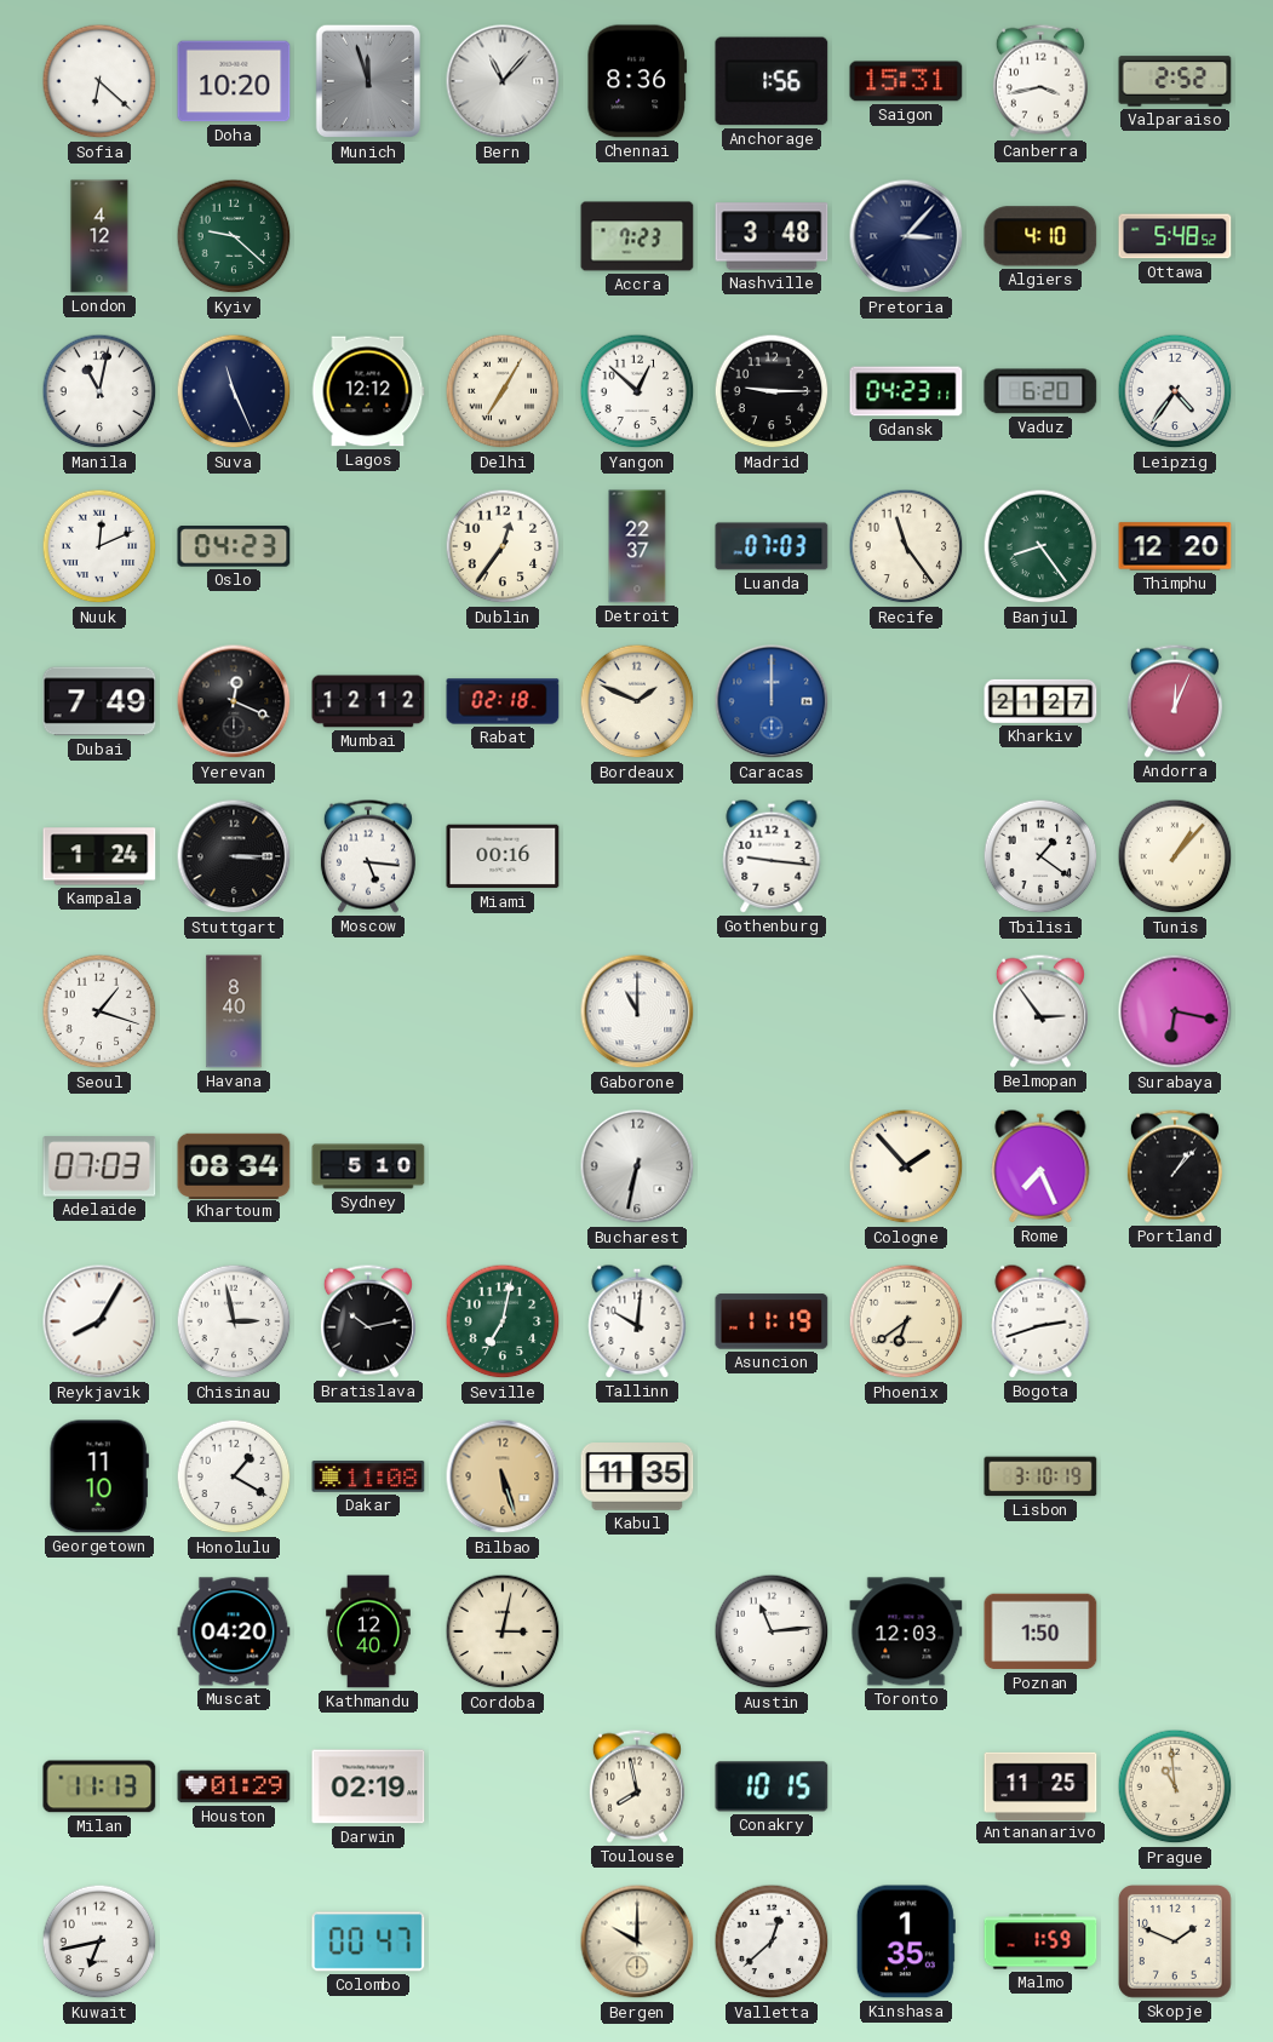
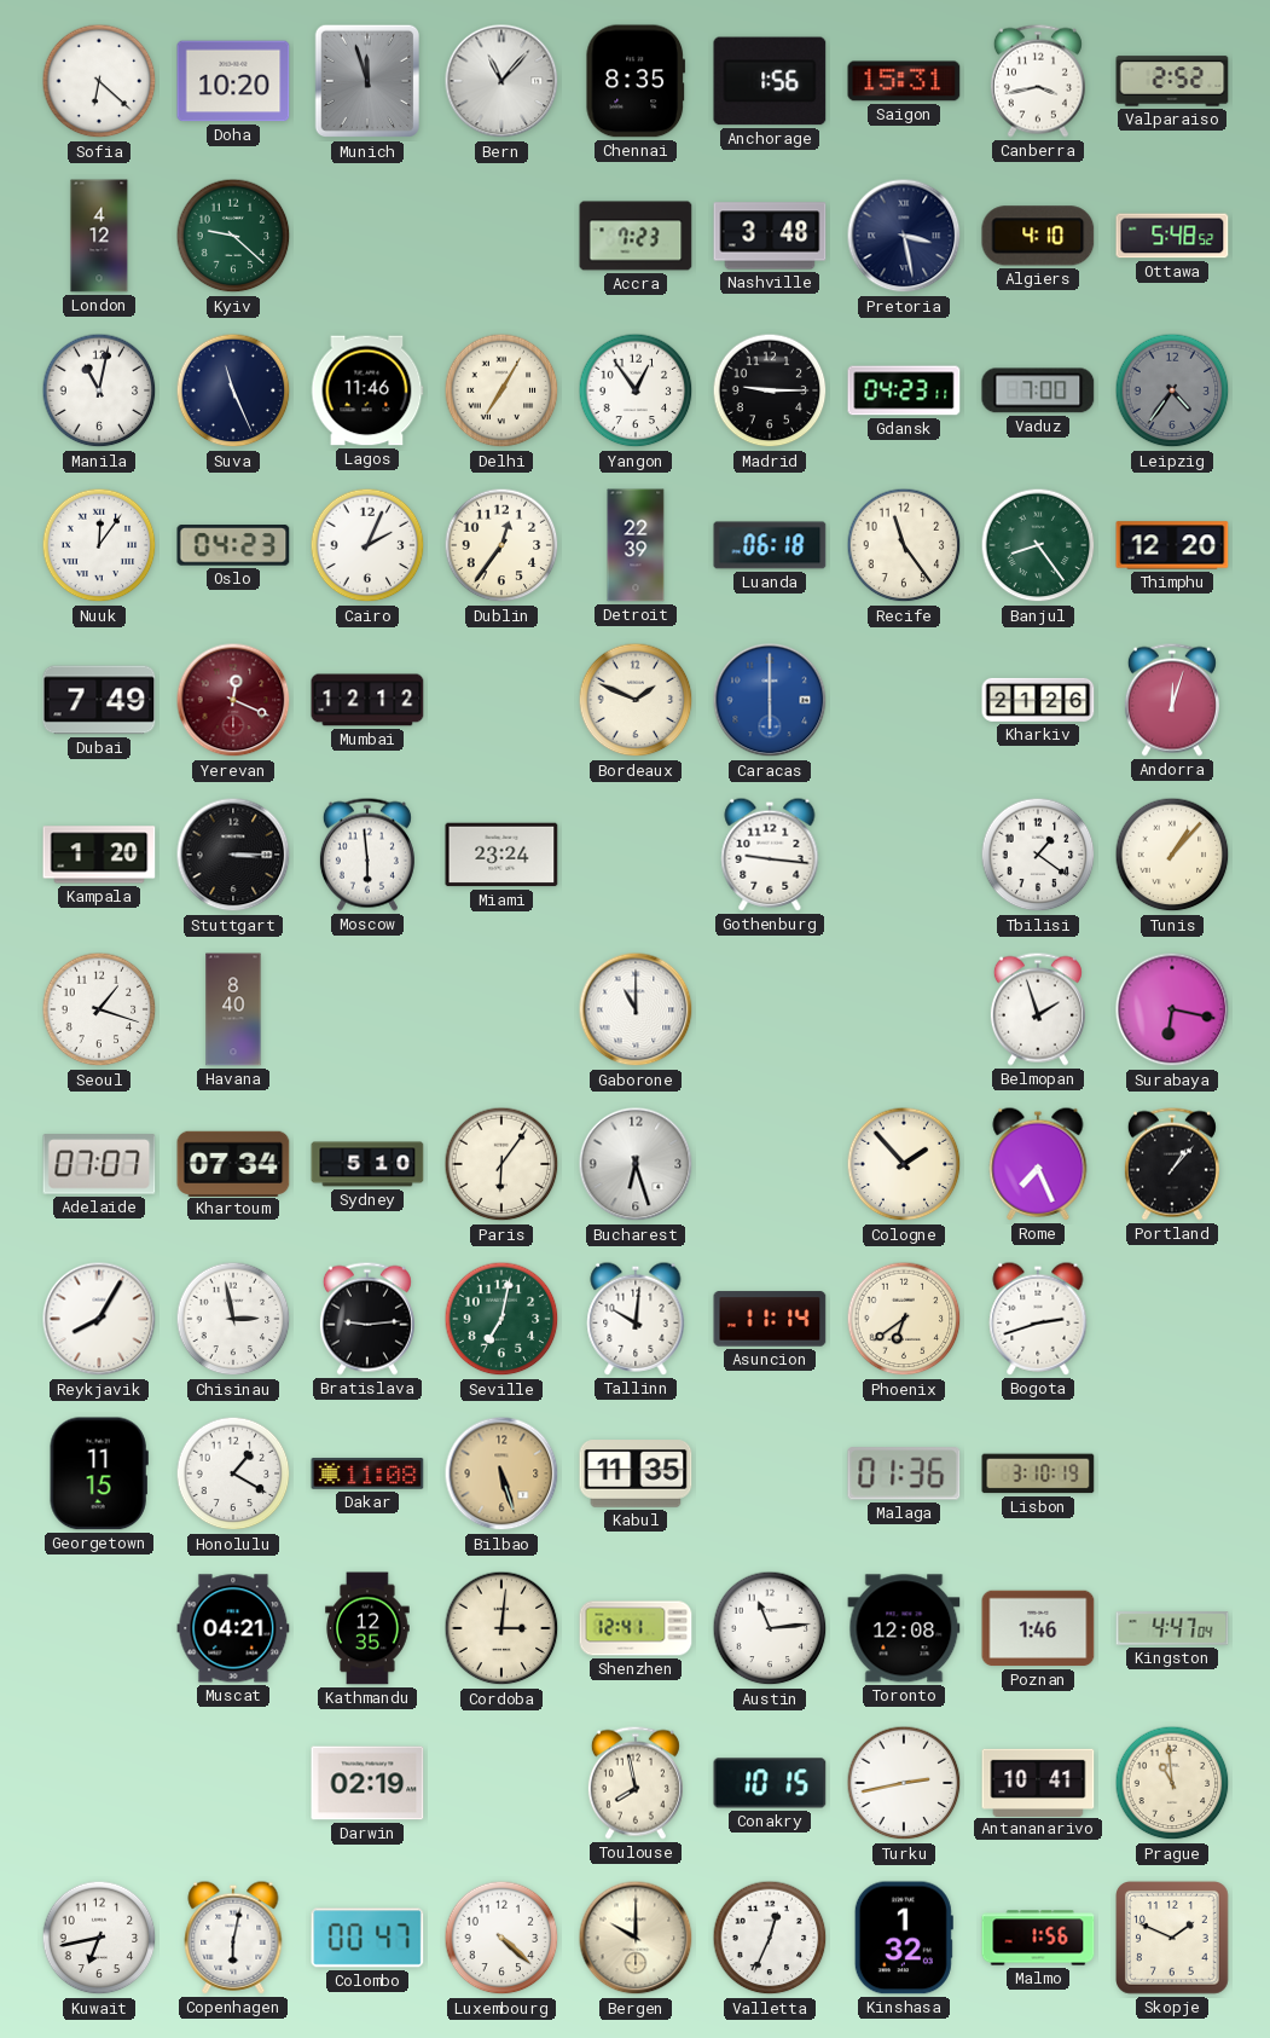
Chennai: 8:36 -> 8:35 (636, 81)
Pretoria: 3:07 -> 3:28 (904, 236)
Lagos: 12:12 -> 11:46 (367, 390)
Yangon: 12:52 -> 12:54 (636, 390)
Vaduz: 6:20 -> 7:00 (1038, 390)
Leipzig dial: white -> grey (1172, 390)
Nuuk: 12:11 -> 12:06 (99, 545)
Cairo: none -> 2:04 (367, 545)
Detroit: 22:37 -> 22:39 (636, 545)
Luanda: 07:03 -> 06:18 (770, 545)
Yerevan dial: black -> burgundy (233, 700)
Rabat: 02:18 -> none (503, 701)
Caracas: 12:00 -> 6:00 (770, 700)
Kharkiv: 21:27 -> 21:26 (1038, 700)
Andorra: 12:04 -> 12:03 (1172, 700)
Kampala: 1:24 -> 1:20 (99, 855)
Moscow: 5:16 -> 5:59 (367, 855)
Miami: 00:16 -> 23:24 (501, 855)
Belmopan: 2:54 -> 1:57 (1038, 1009)
Adelaide: 07:03 -> 07:07 (99, 1164)
Khartoum: 08:34 -> 07:34 (233, 1163)
Paris: none -> 6:06 (501, 1164)
Bucharest: 6:32 -> 6:27 (636, 1164)
Bratislava: 10:13 -> 9:14 (367, 1319)
Asuncion: 11:19 -> 11:14 (770, 1319)
Georgetown: 11:10 -> 11:15 (99, 1474)
Malaga: none -> 01:36 (904, 1474)
Muscat: 04:20 -> 04:21 (233, 1628)
Kathmandu: 12:40 -> 12:35 (367, 1628)
Cordoba: 3:02 -> 3:01 (501, 1628)
Shenzhen: none -> 12:41 (636, 1628)
Toronto: 12:03 -> 12:08 (904, 1628)
Poznan: 1:50 -> 1:46 (1038, 1628)
Kingston: none -> 4:47 (1172, 1628)
Milan: 11:13 -> none (99, 1786)
Houston: 01:29 -> none (234, 1786)
Turku: none -> 2:43 (904, 1783)
Antananarivo: 11:25 -> 10:41 (1038, 1782)
Copenhagen: none -> 6:02 (233, 1938)
Luxembourg: none -> 4:22 (501, 1938)
Valletta: 12:38 -> 12:34 (770, 1938)
Kinshasa: 1:35 -> 1:32 (904, 1938)
Malmo: 1:59 -> 1:56 (1038, 1938)
